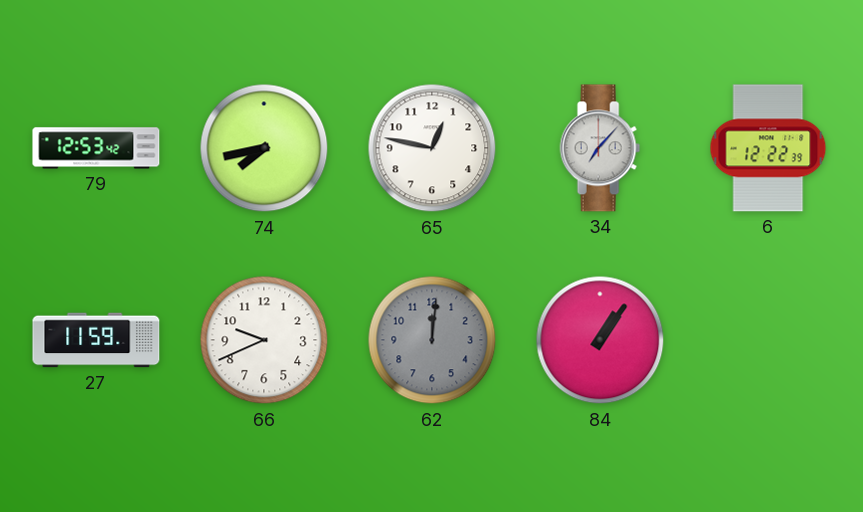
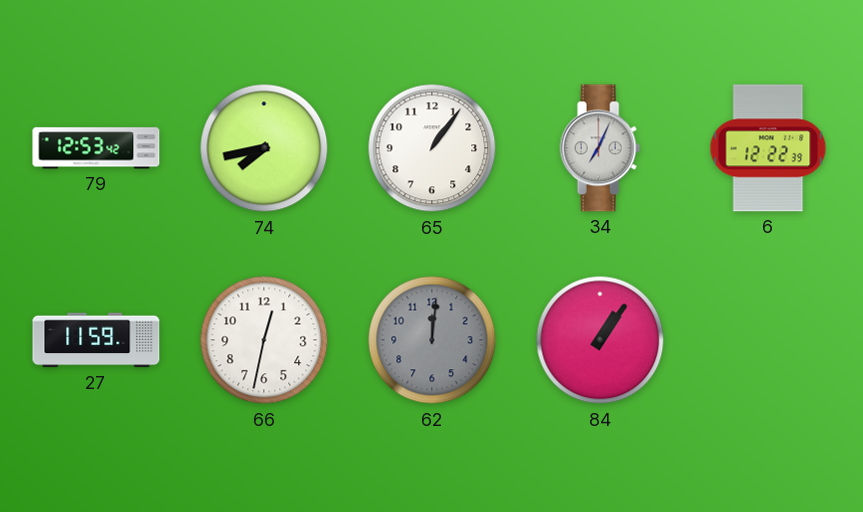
65: 12:47 -> 1:06 (432, 148)
34: 7:07 -> 7:04 (600, 148)
66: 9:41 -> 12:32 (264, 340)
